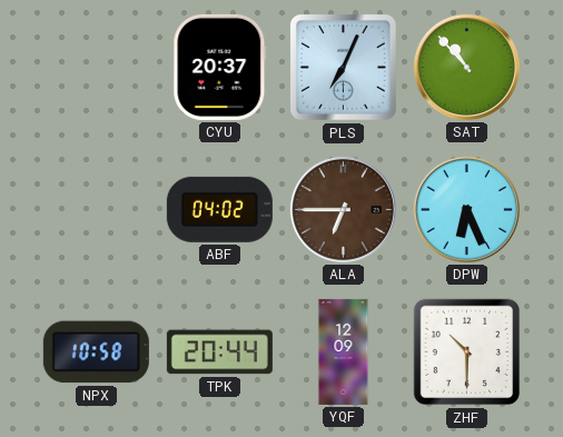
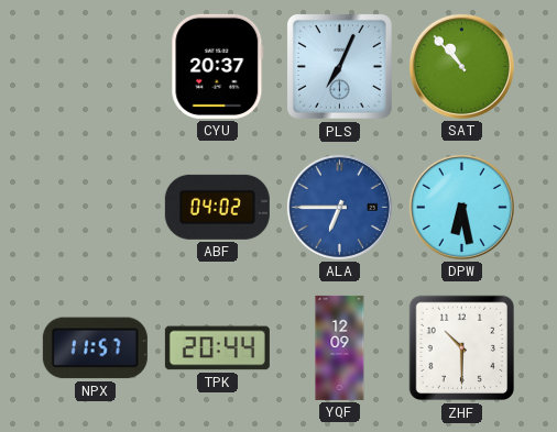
ALA dial: brown -> blue (339, 207)
DPW: 6:26 -> 6:28 (461, 207)
NPX: 10:58 -> 11:57 (95, 348)
